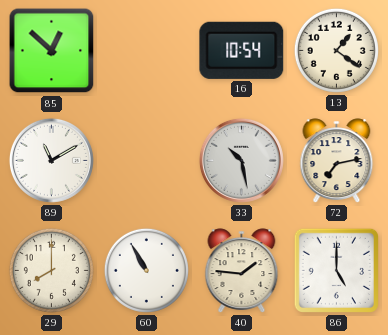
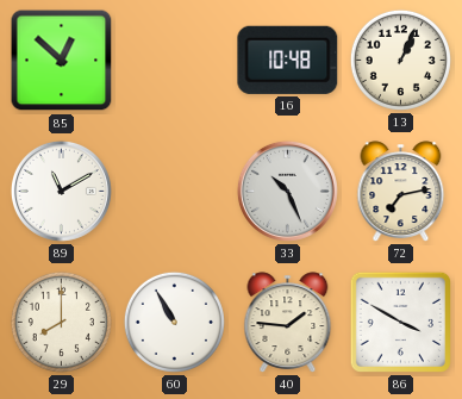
16: 10:54 -> 10:48 (288, 60)
13: 1:21 -> 1:04 (400, 60)
33: 10:28 -> 10:26 (287, 191)
86: 5:00 -> 3:50 (400, 322)
